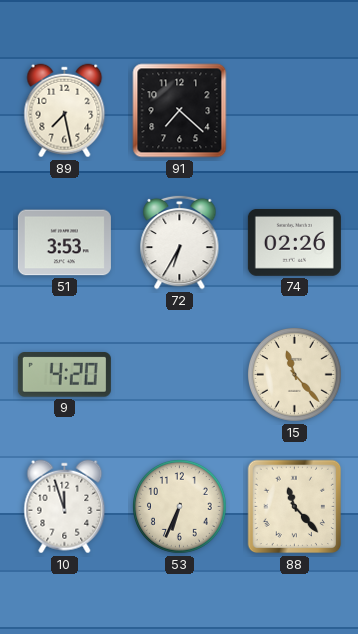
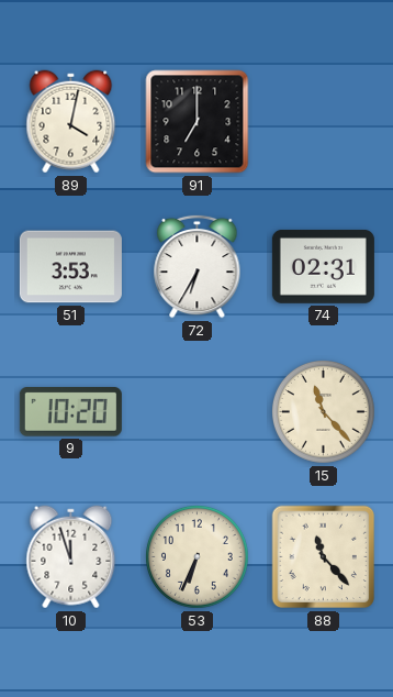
89: 7:28 -> 4:02 (71, 122)
91: 7:22 -> 7:00 (198, 122)
74: 02:26 -> 02:31 (323, 266)
9: 4:20 -> 10:20 (70, 412)
